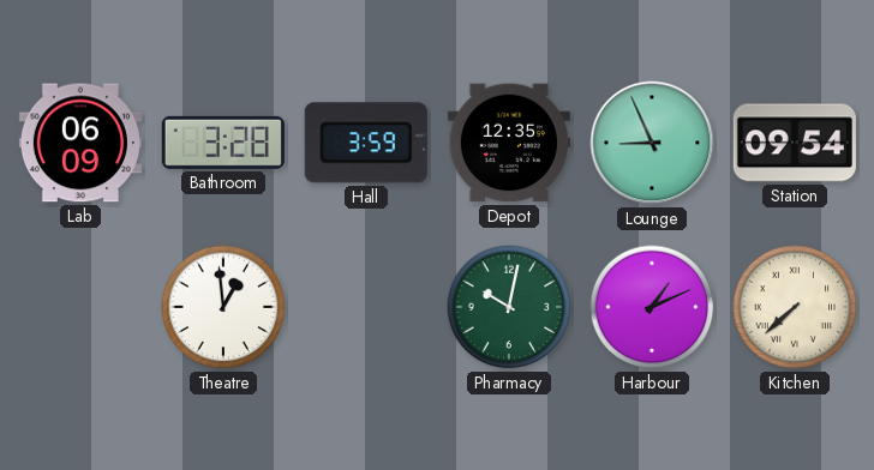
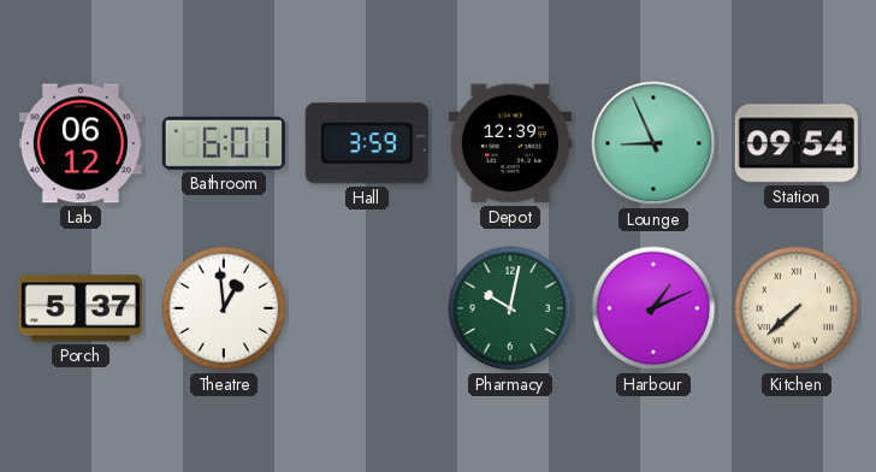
Lab: 06:09 -> 06:12 (81, 143)
Bathroom: 3:28 -> 6:01 (224, 143)
Depot: 12:35 -> 12:39 (510, 143)
Porch: none -> 5:37 (81, 308)
